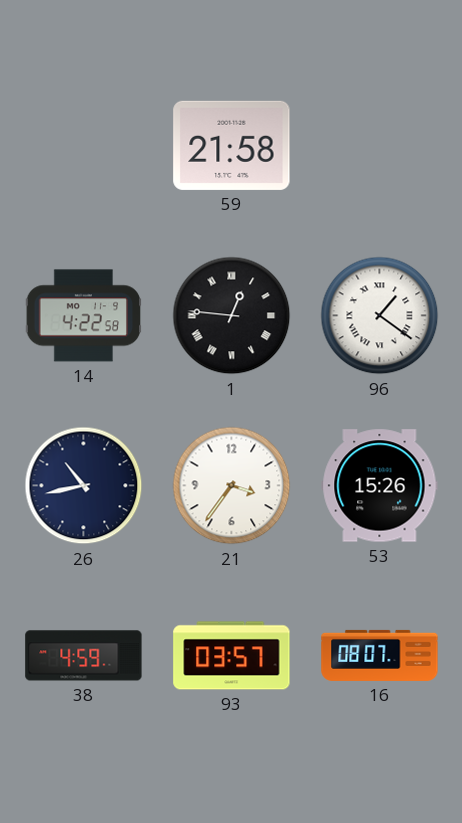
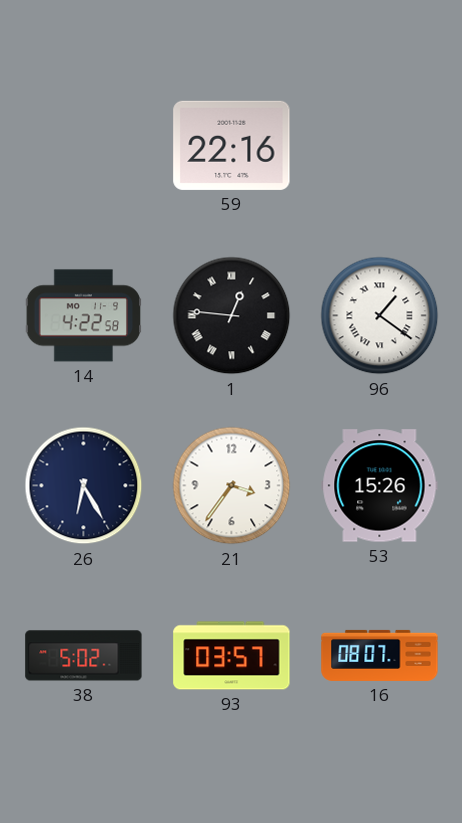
59: 21:58 -> 22:16 (232, 145)
26: 10:43 -> 6:25 (84, 486)
38: 4:59 -> 5:02 (84, 656)
